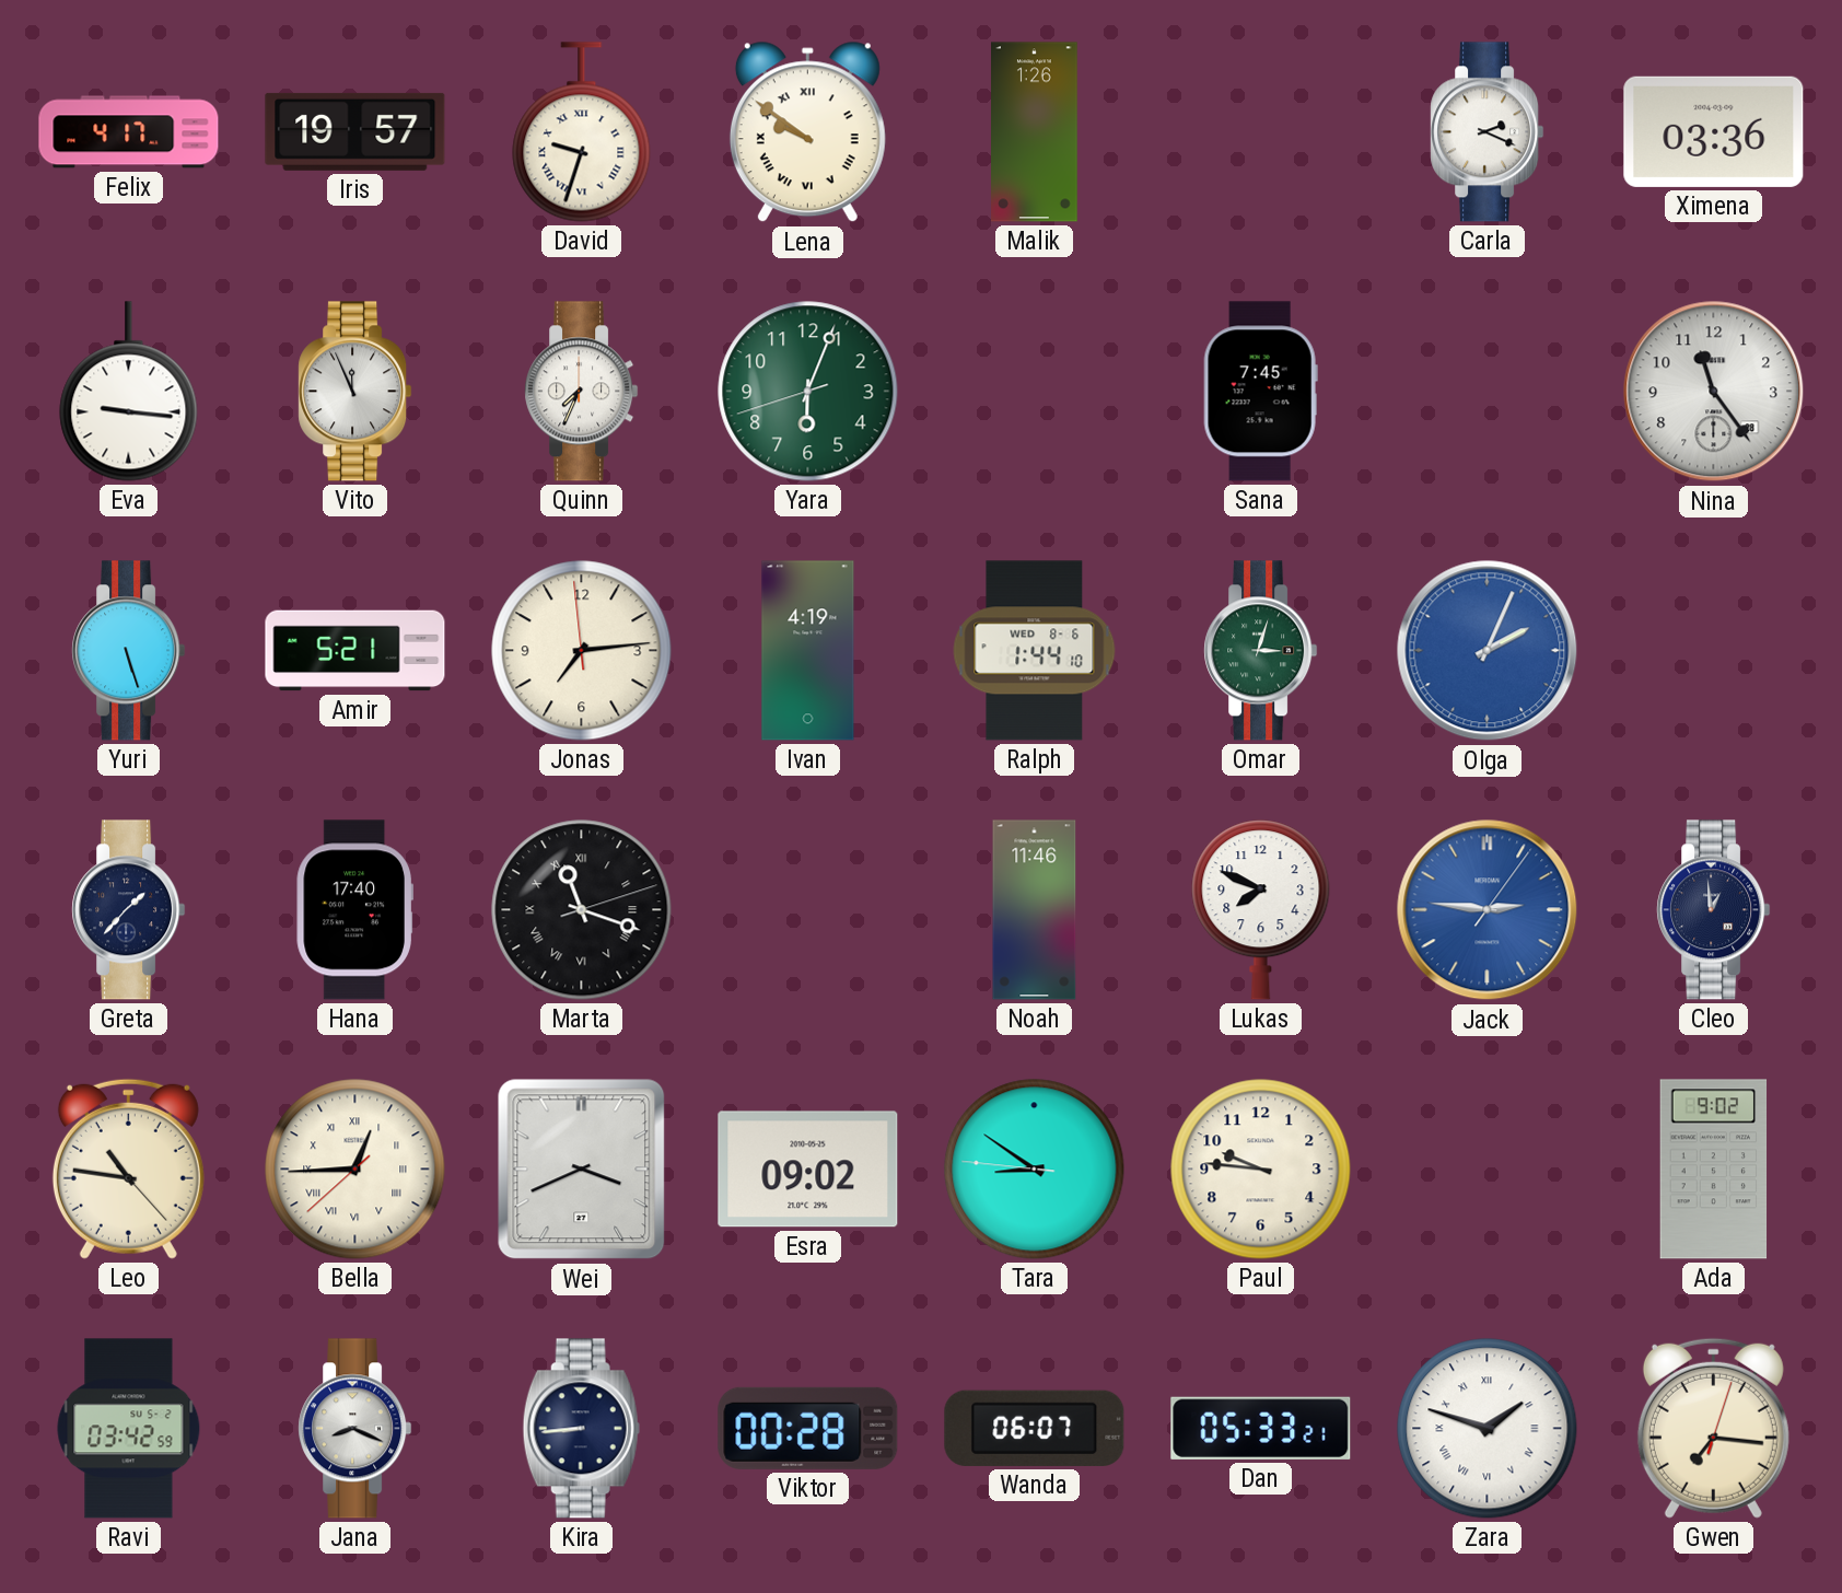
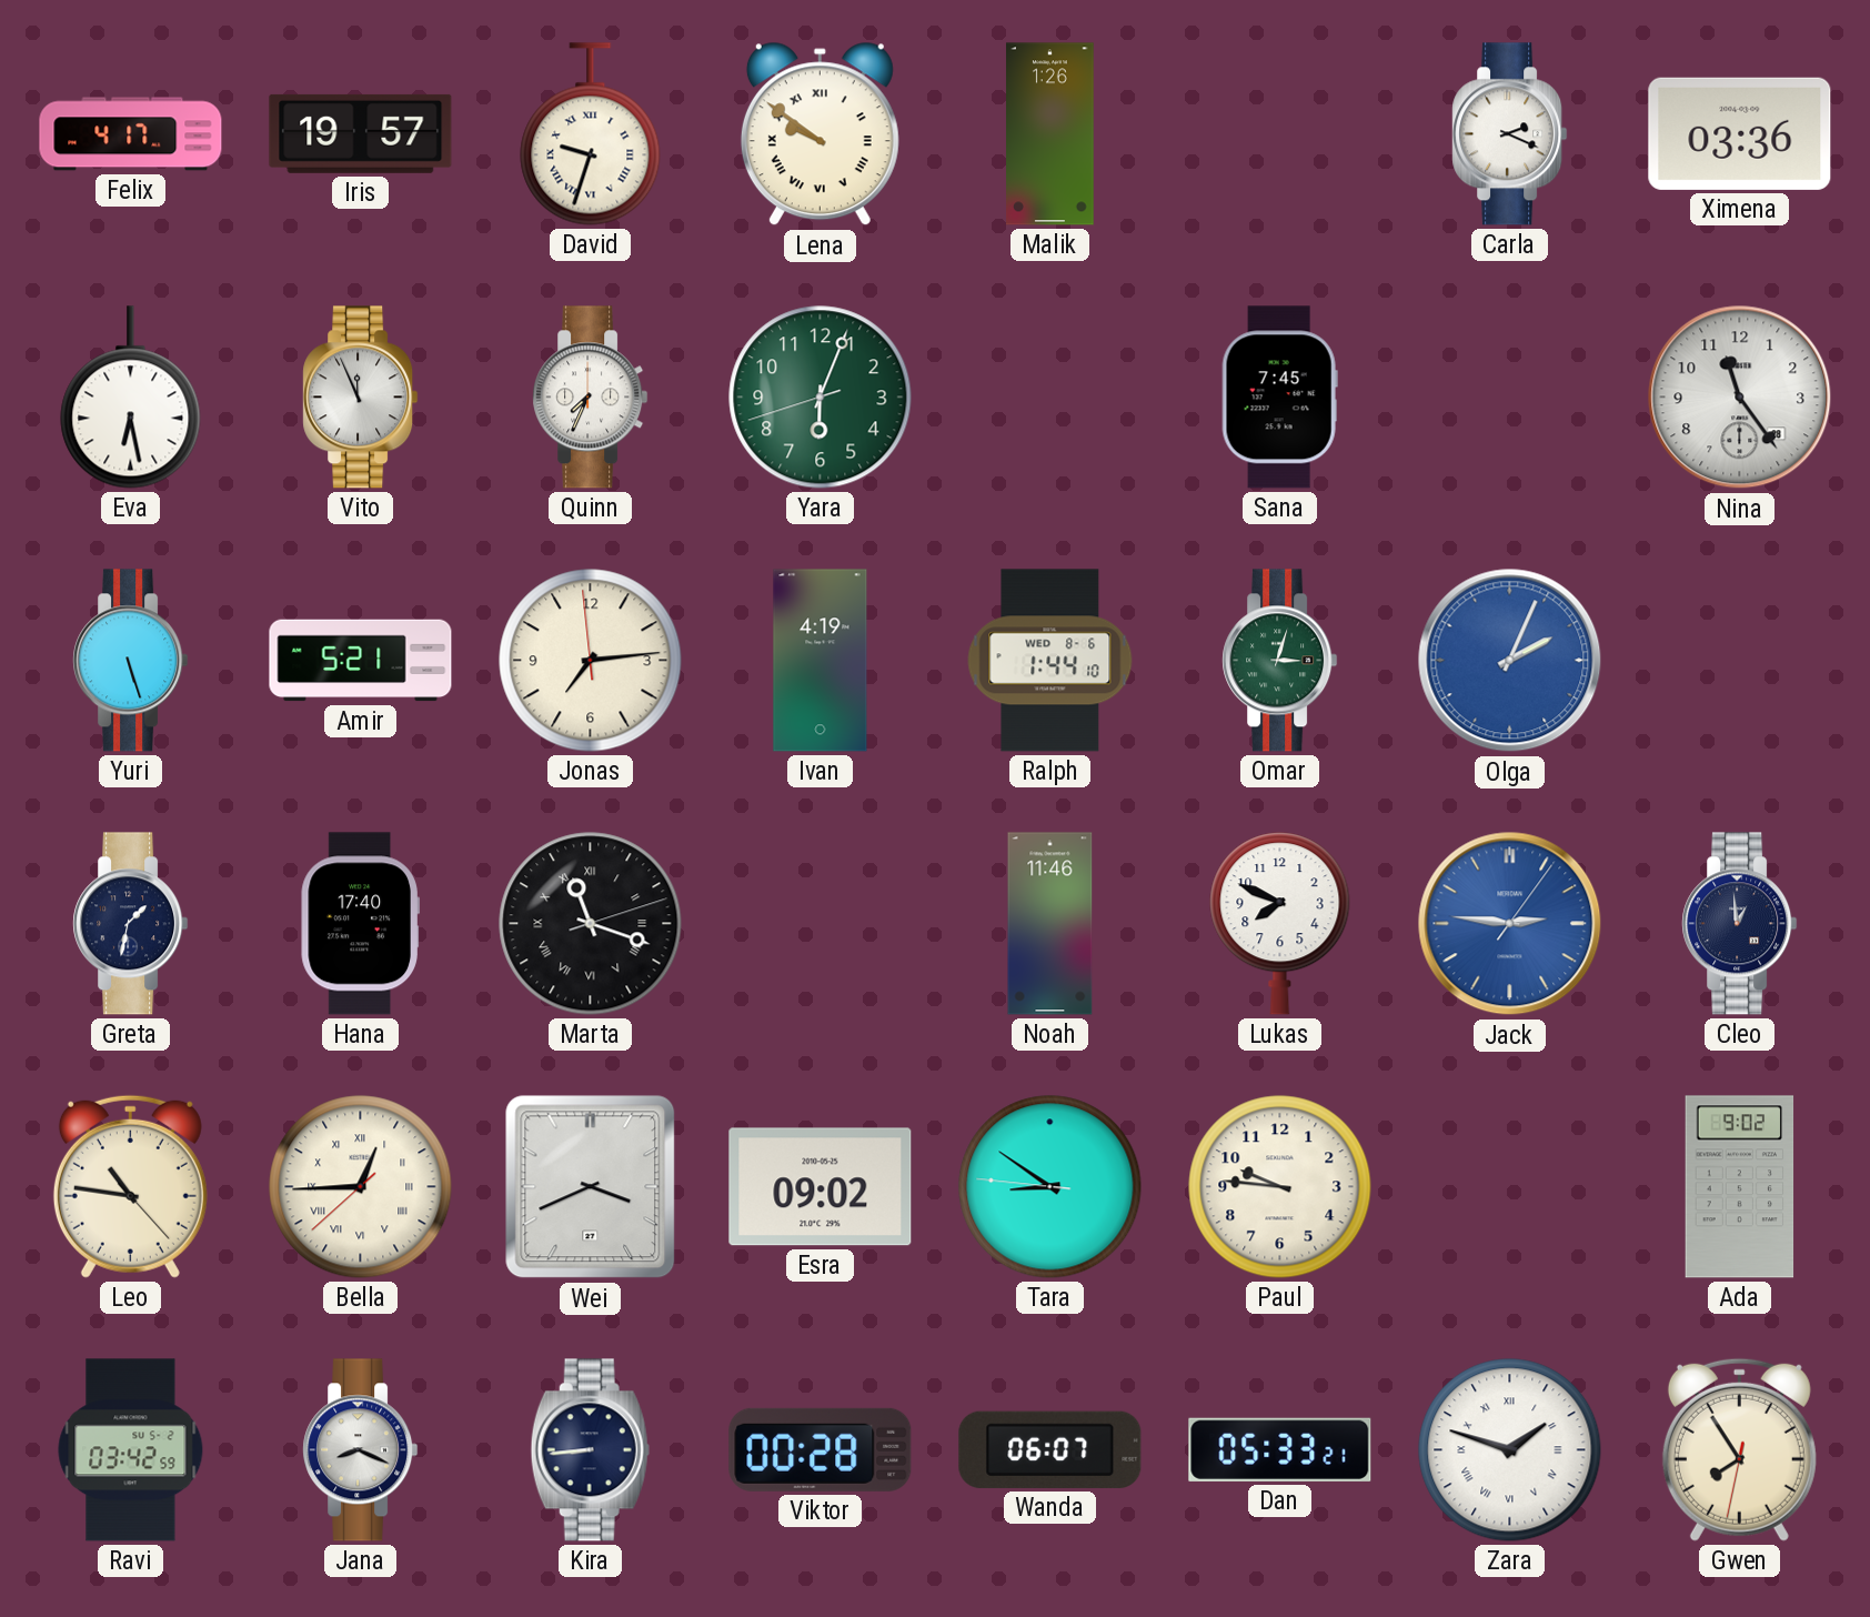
Eva: 9:16 -> 6:28 (131, 398)
Greta: 1:37 -> 1:32 (131, 924)
Gwen: 7:16 -> 7:54 (1739, 1449)
